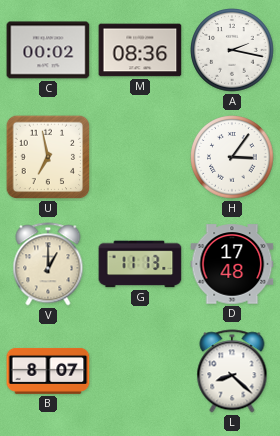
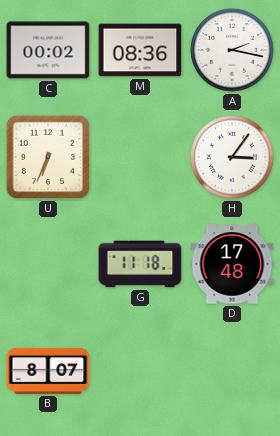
U: 6:58 -> 6:34 (48, 157)
V: 1:00 -> none (48, 264)
G: 11:13 -> 11:18 (140, 264)
L: 8:22 -> none (232, 371)
